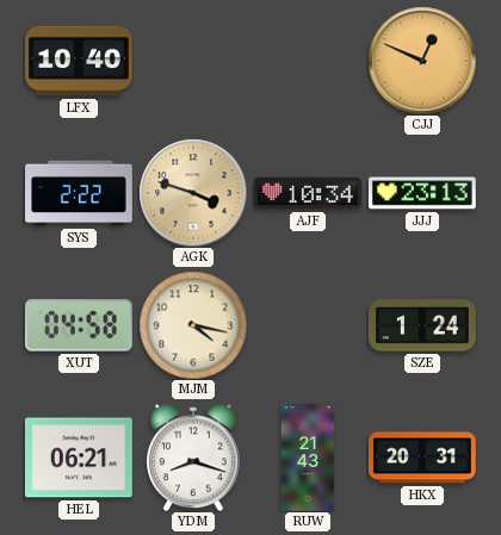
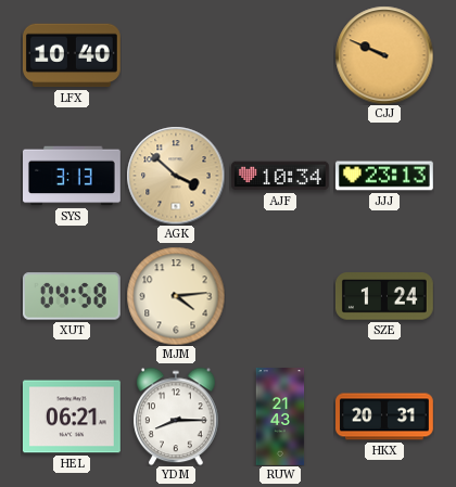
CJJ: 12:49 -> 9:49 (384, 55)
SYS: 2:22 -> 3:13 (73, 176)
AGK: 3:48 -> 3:52 (176, 176)
MJM: 4:17 -> 4:14 (176, 296)
YDM: 8:18 -> 8:15 (177, 416)
